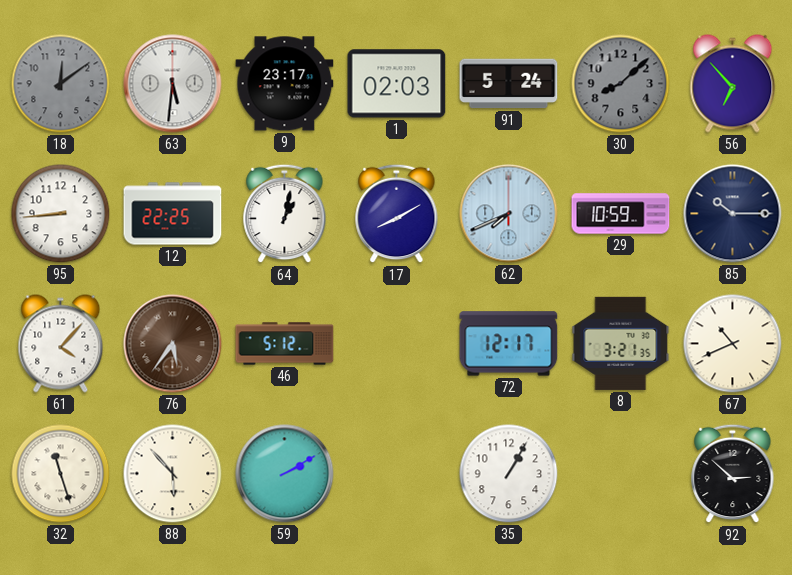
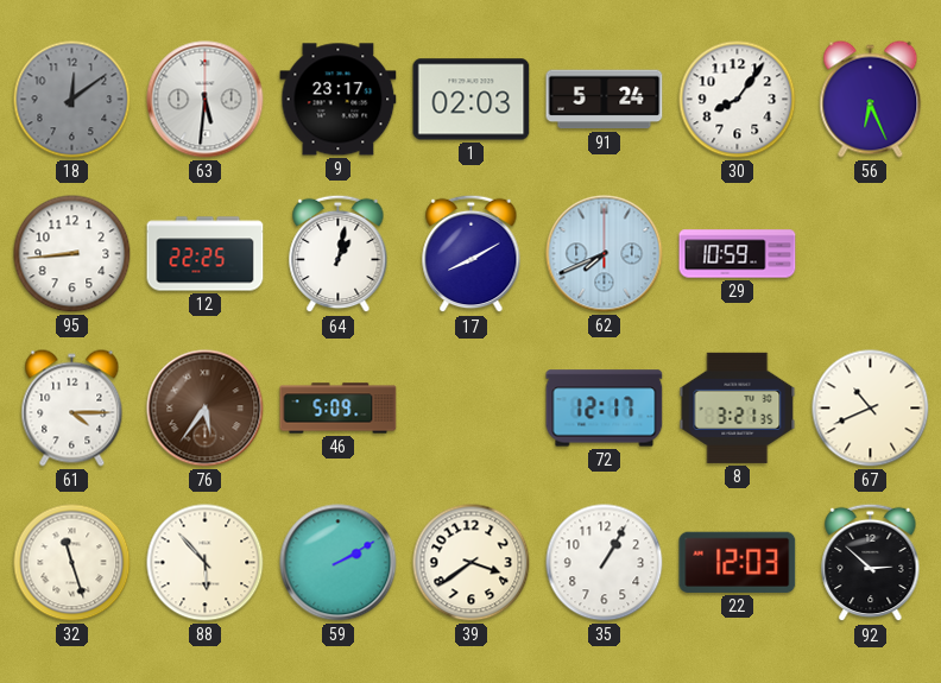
30: 8:08 -> 8:06 (738, 100)
30 dial: grey -> white (738, 100)
56: 6:53 -> 6:26 (871, 100)
85: 10:15 -> none (733, 214)
61: 4:07 -> 4:15 (72, 409)
46: 5:12 -> 5:09 (339, 409)
39: none -> 3:39 (472, 563)
22: none -> 12:03 (738, 562)
